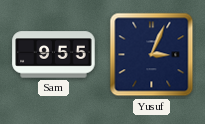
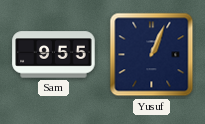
Yusuf: 3:04 -> 1:04 (152, 55)
